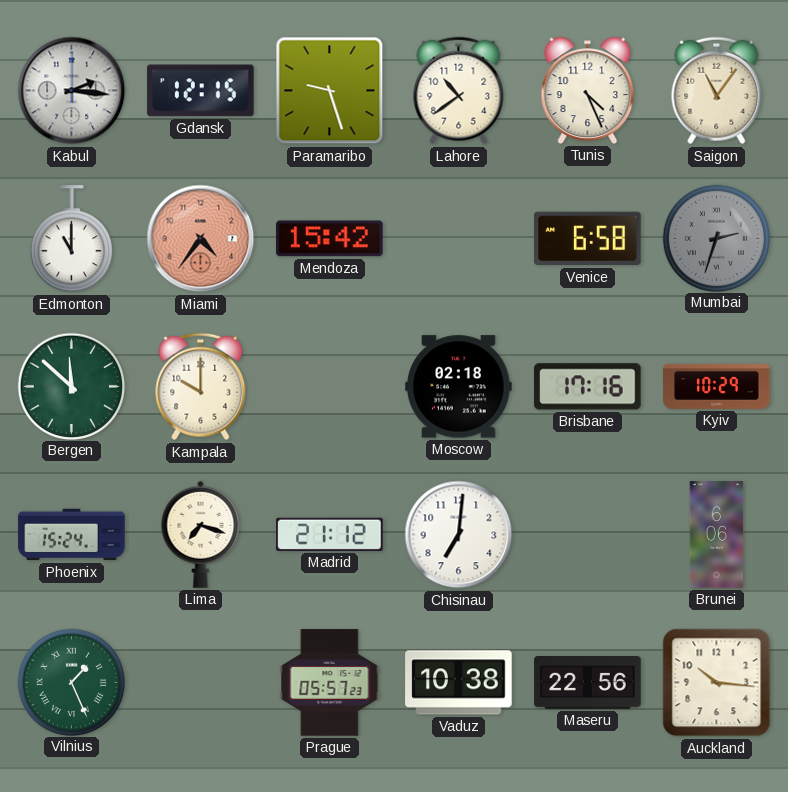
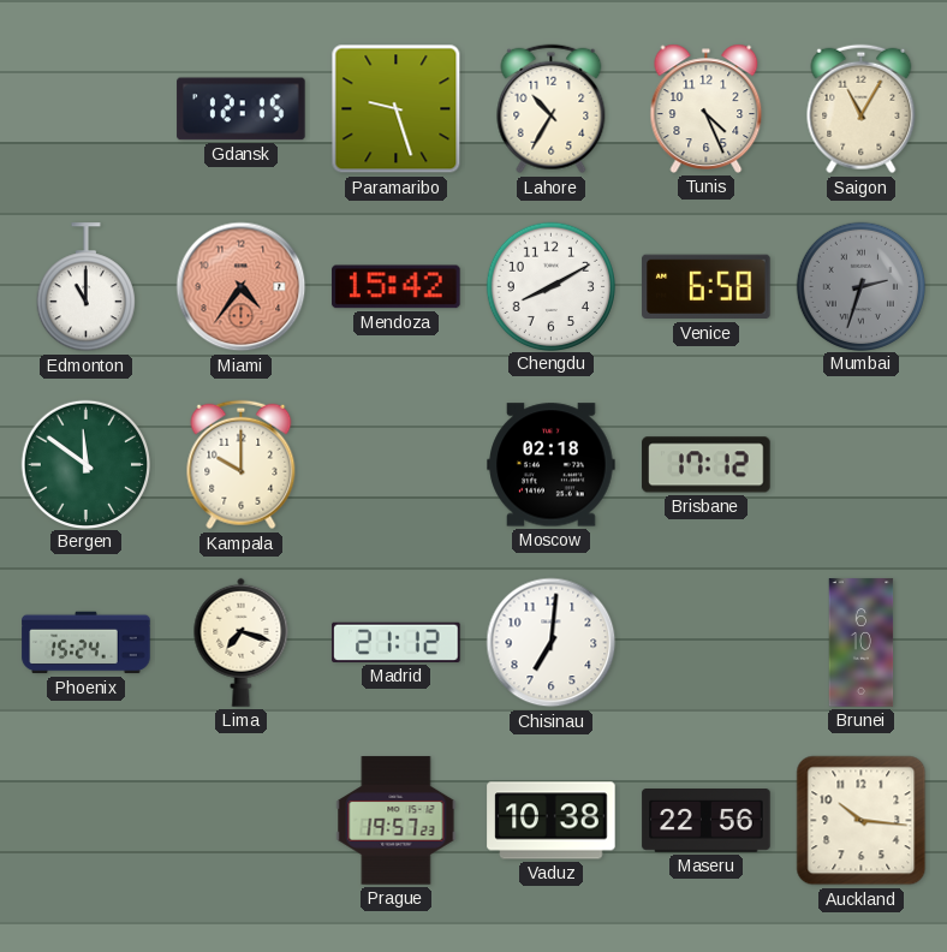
Kabul: 2:16 -> none (72, 91)
Lahore: 10:39 -> 10:35 (552, 109)
Saigon: 11:06 -> 11:05 (862, 109)
Chengdu: none -> 8:10 (550, 286)
Bergen: 11:52 -> 11:51 (85, 464)
Brisbane: 17:16 -> 17:12 (707, 465)
Kyiv: 10:29 -> none (717, 386)
Brunei: 6:06 -> 6:10 (862, 643)
Vilnius: 1:26 -> none (71, 682)
Prague: 05:57 -> 19:57 (397, 821)
